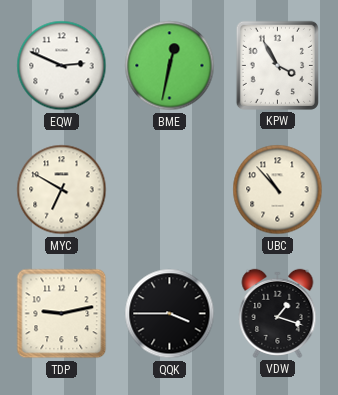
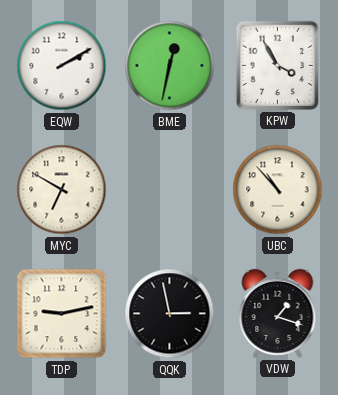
EQW: 2:49 -> 2:10 (62, 66)
QQK: 3:45 -> 2:58 (170, 314)
